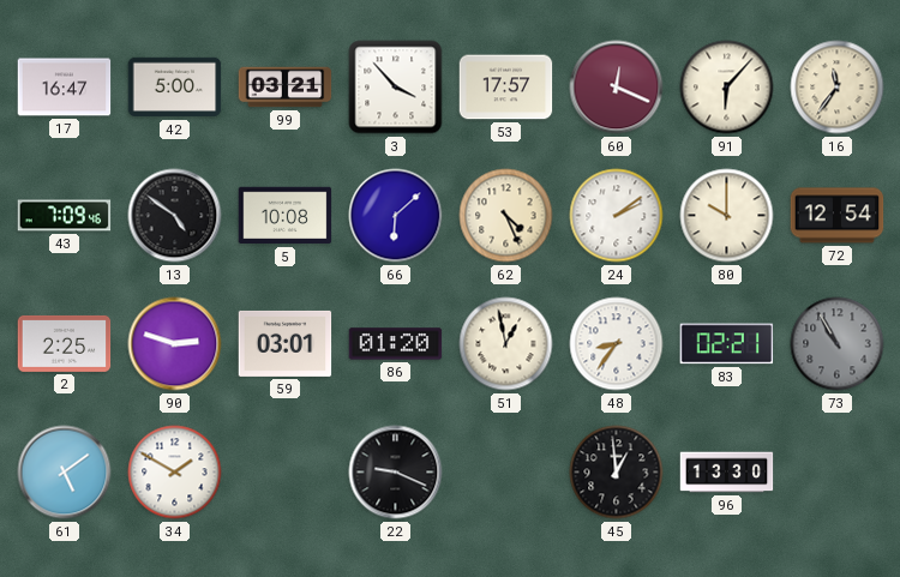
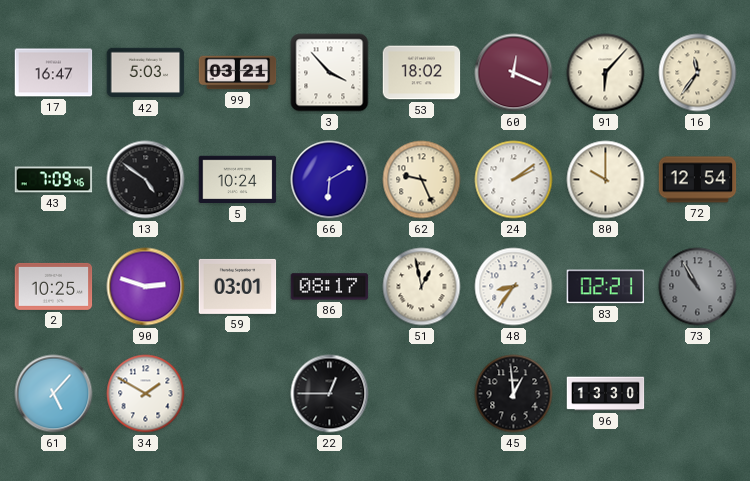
42: 5:00 -> 5:03 (146, 73)
53: 17:57 -> 18:02 (422, 73)
5: 10:08 -> 10:24 (238, 180)
66: 6:08 -> 6:10 (330, 180)
62: 4:26 -> 9:26 (422, 180)
2: 2:25 -> 10:25 (54, 286)
86: 01:20 -> 08:17 (330, 287)
61: 5:09 -> 5:07 (54, 394)
22: 9:19 -> 12:45 (330, 394)
